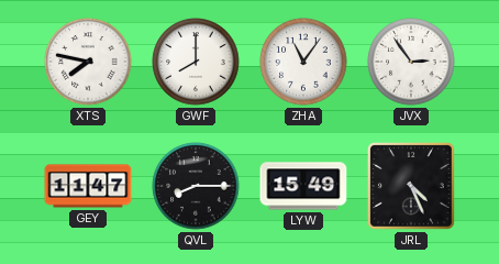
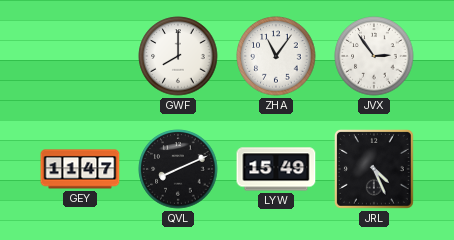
XTS: 7:47 -> none (88, 62)
QVL: 8:15 -> 8:11 (178, 169)
